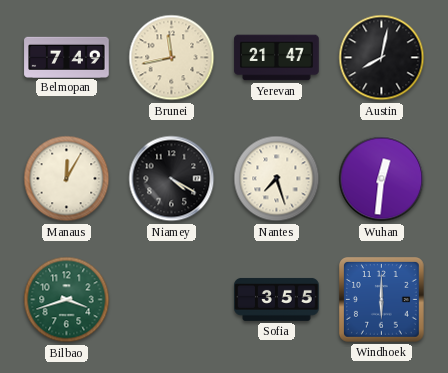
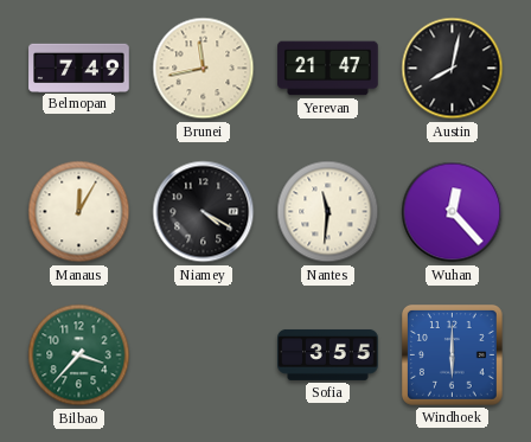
Nantes: 7:27 -> 11:31 (328, 212)
Wuhan: 12:31 -> 12:23 (453, 212)
Bilbao: 3:42 -> 3:37 (79, 355)
